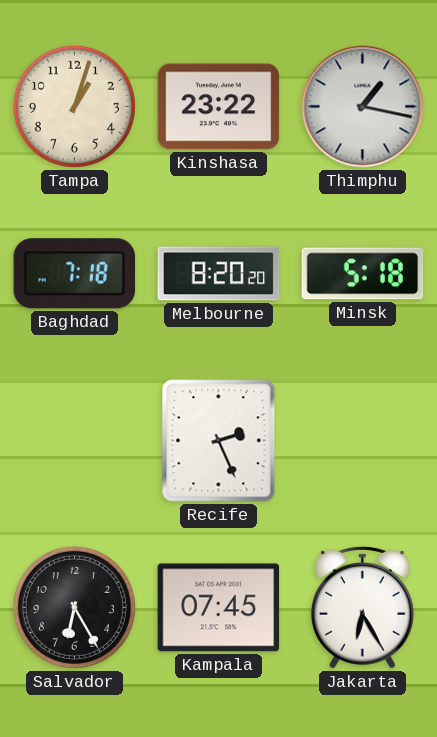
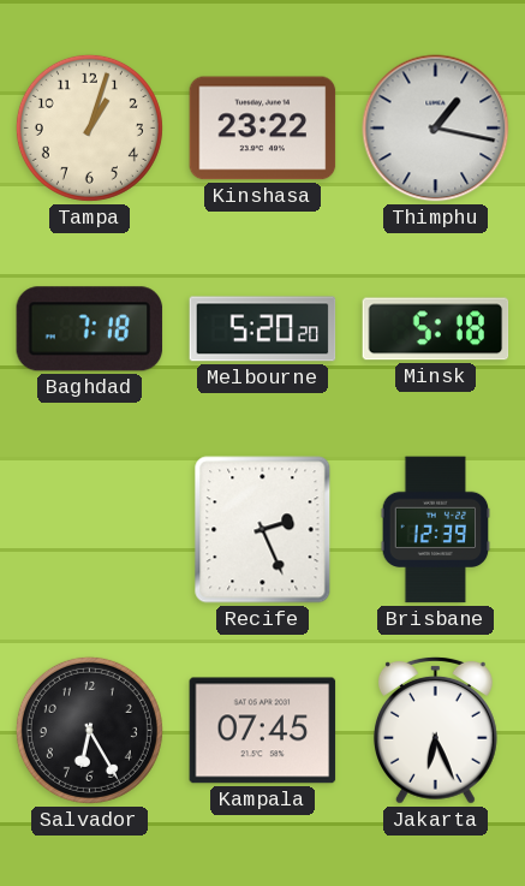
Melbourne: 8:20 -> 5:20 (263, 329)
Brisbane: none -> 12:39 (436, 530)
Jakarta: 6:25 -> 6:26 (435, 730)
